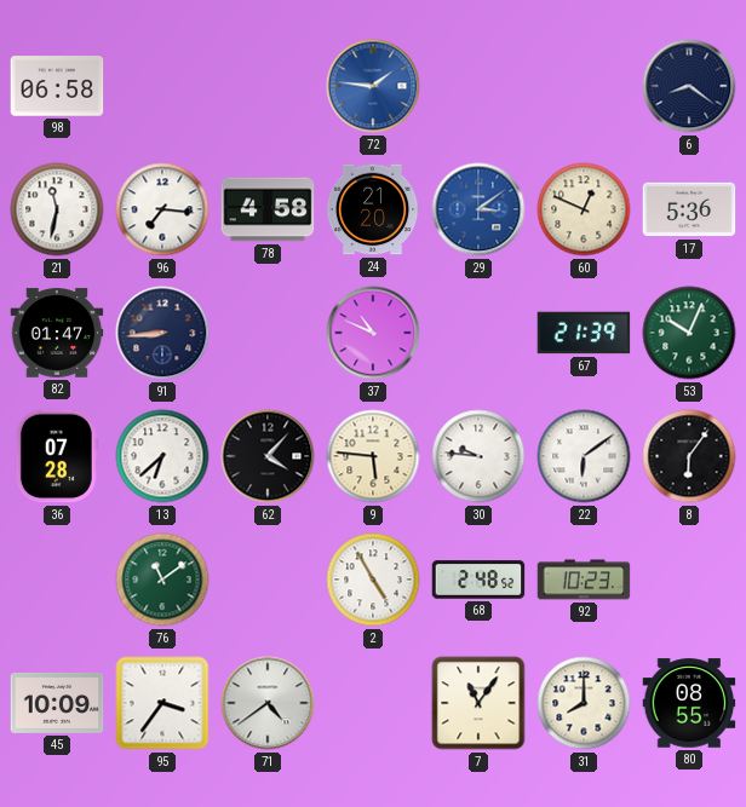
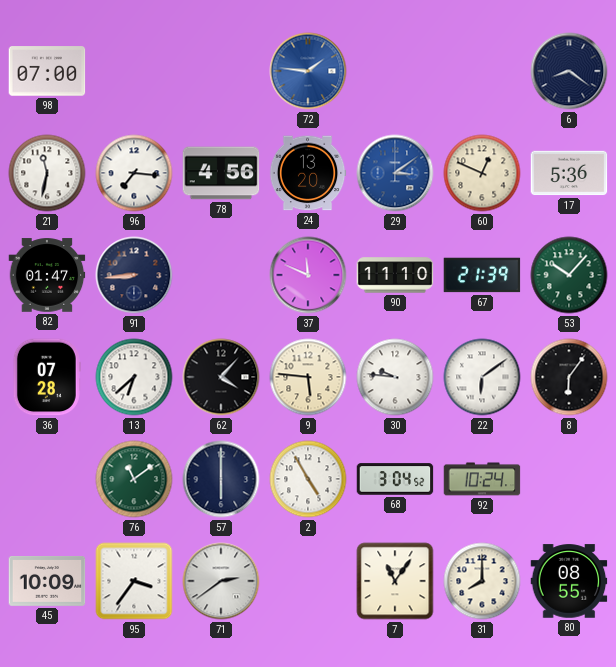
98: 06:58 -> 07:00 (47, 71)
78: 4:58 -> 4:56 (221, 173)
24: 21:20 -> 13:20 (308, 173)
37: 10:49 -> 11:49 (308, 275)
90: none -> 11:10 (395, 275)
53: 10:04 -> 10:07 (569, 275)
57: none -> 6:00 (221, 479)
68: 2:48 -> 3:04 (395, 479)
92: 10:23 -> 10:24 (482, 479)
71: 4:39 -> 2:39 (221, 581)
